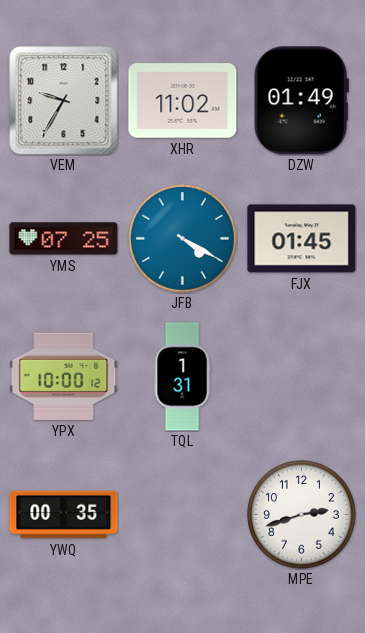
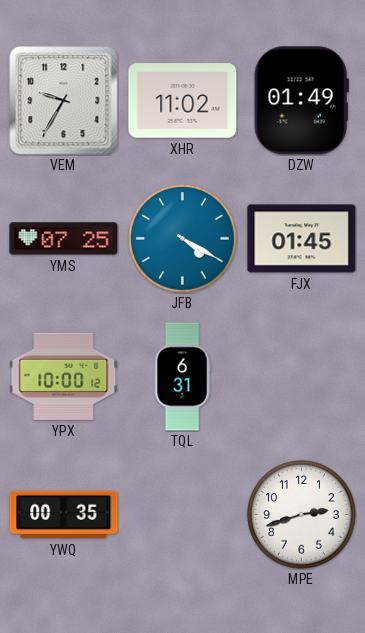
TQL: 1:31 -> 6:31 (182, 377)
